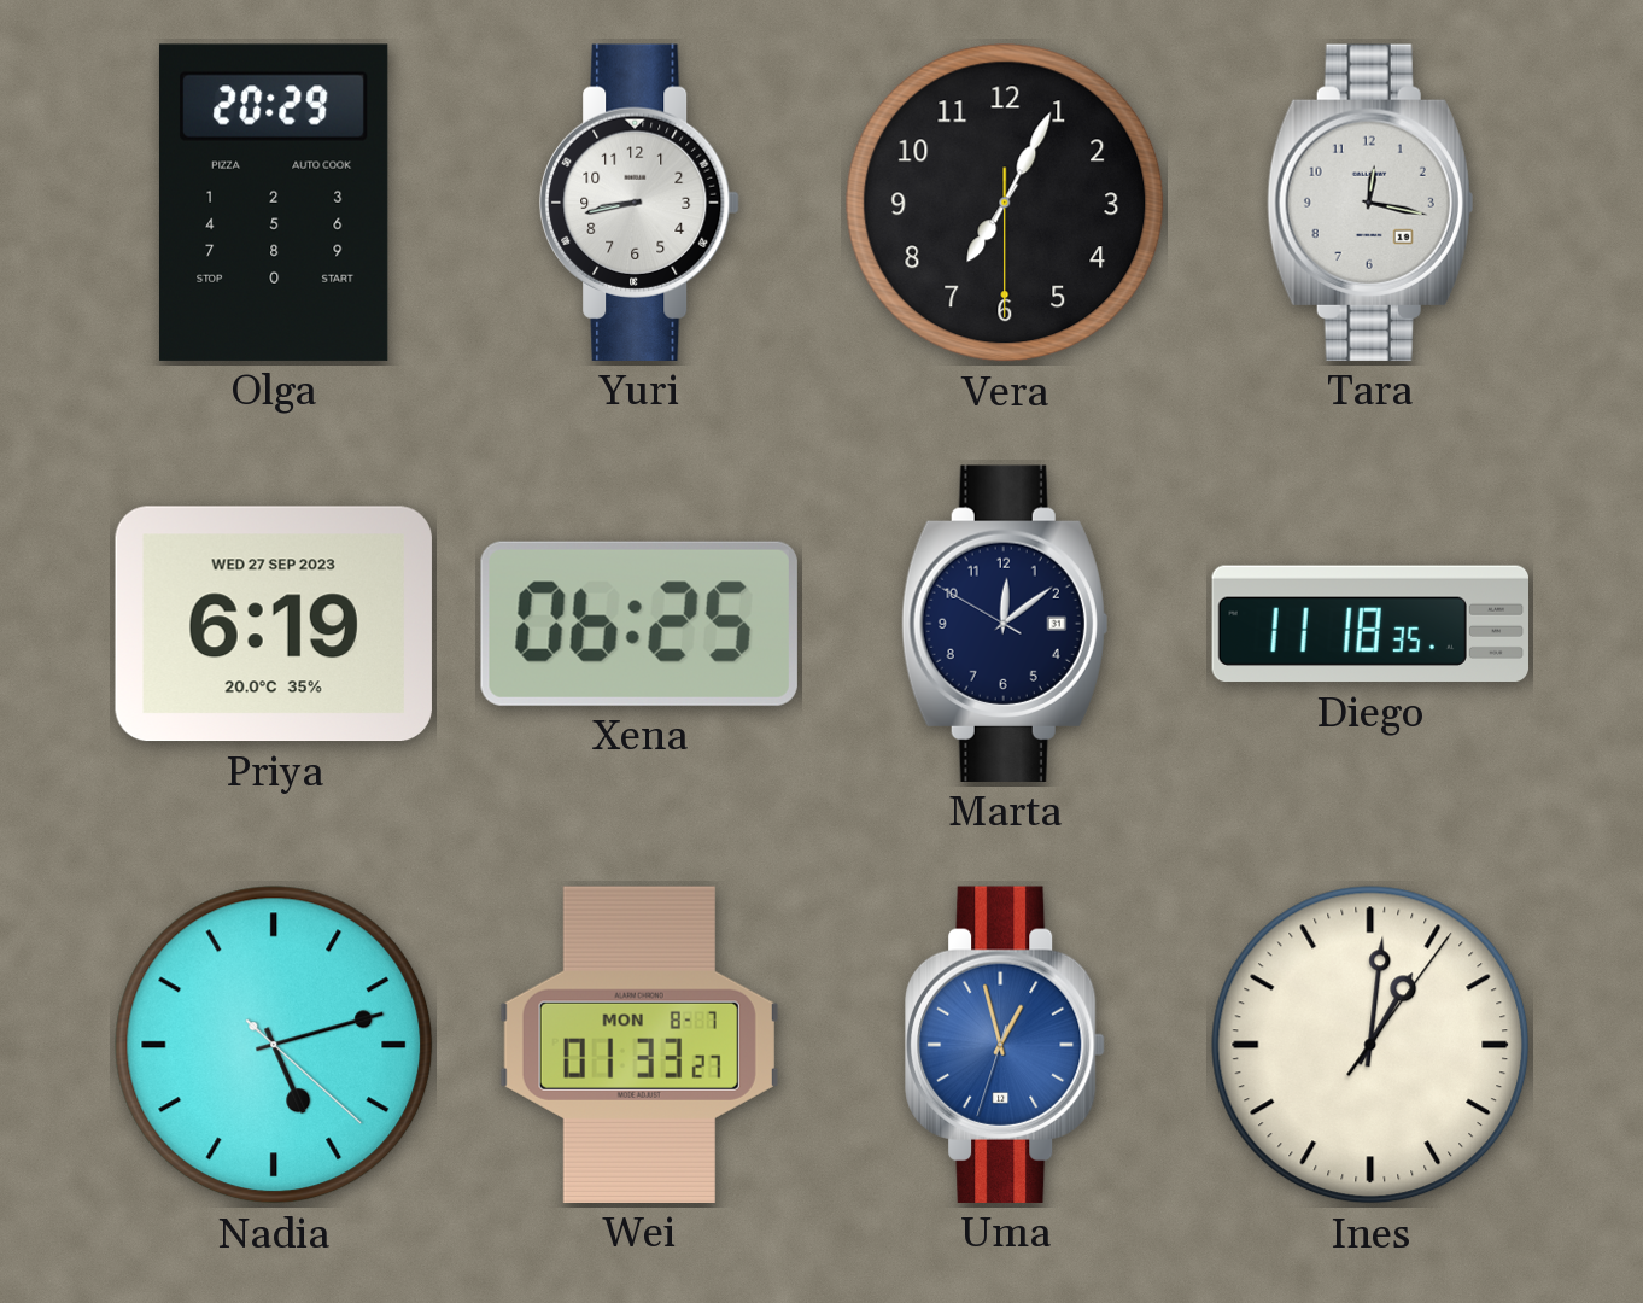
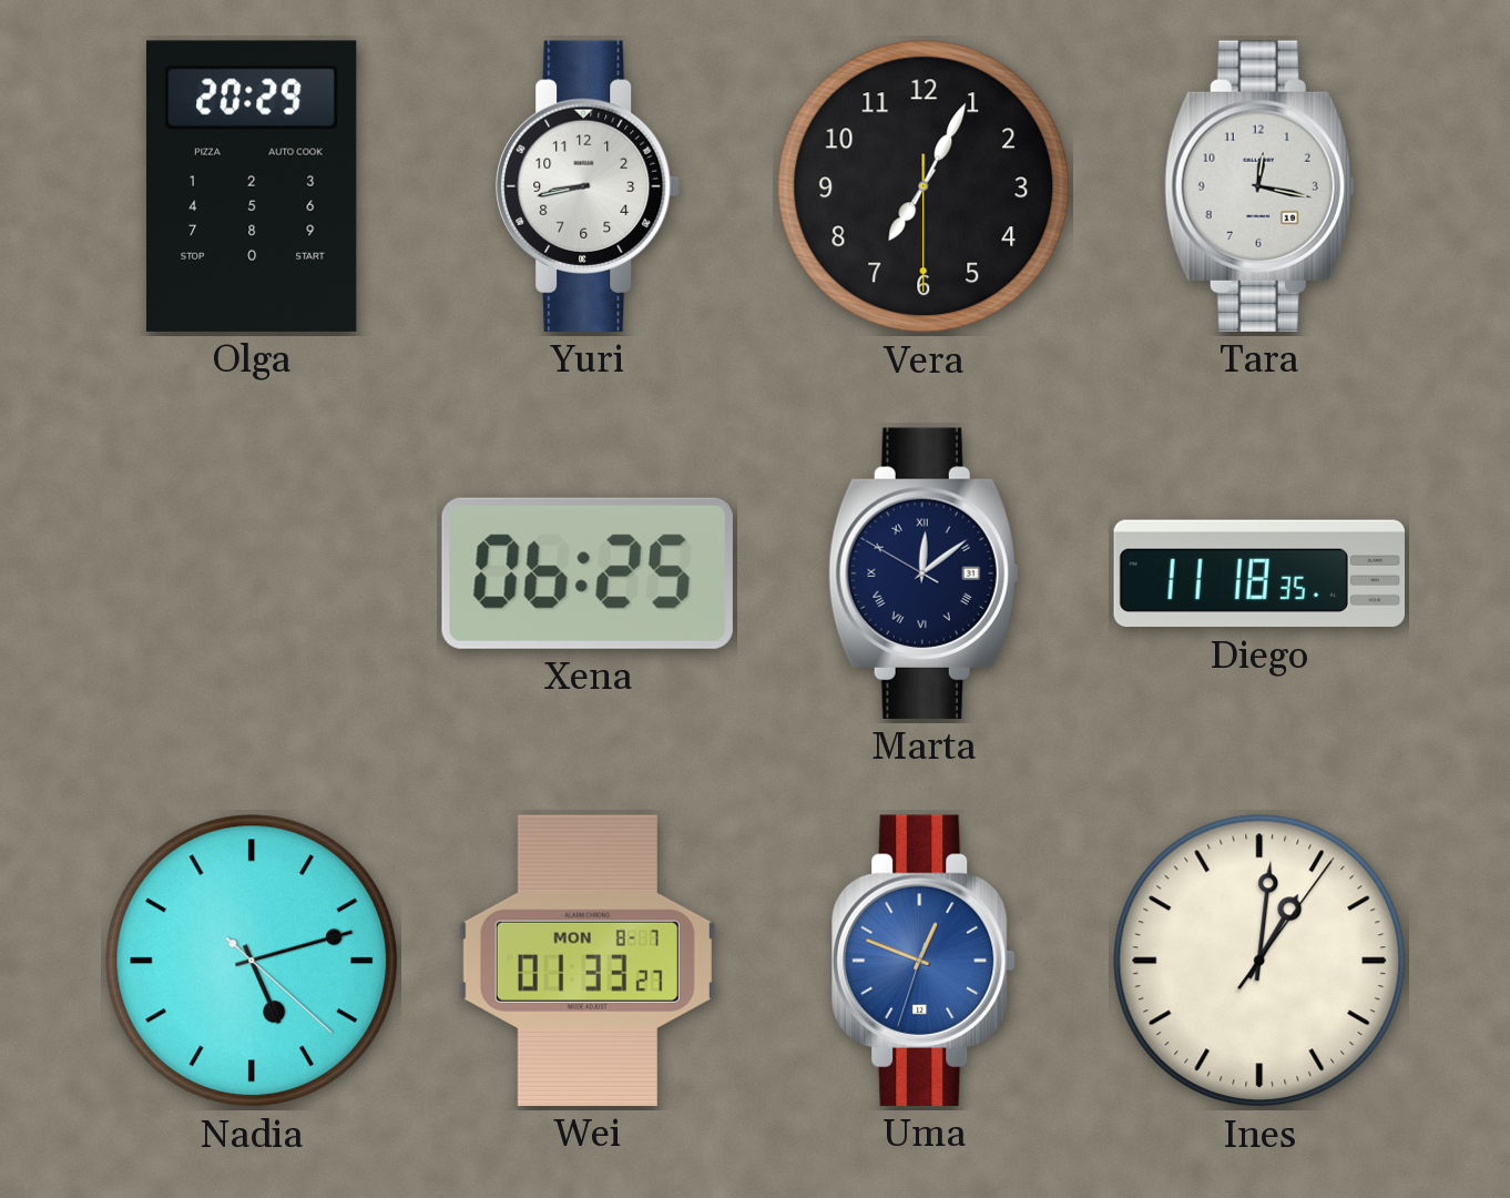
Priya: 6:19 -> none (274, 624)
Marta numerals: Arabic -> Roman (924, 573)
Uma: 12:57 -> 12:48 (924, 961)
